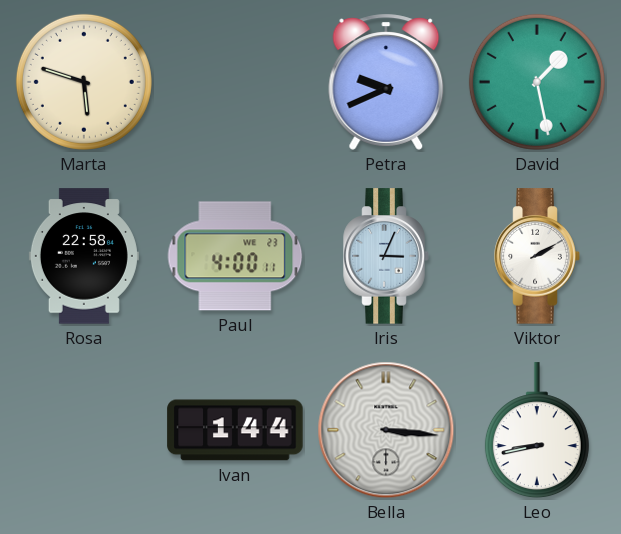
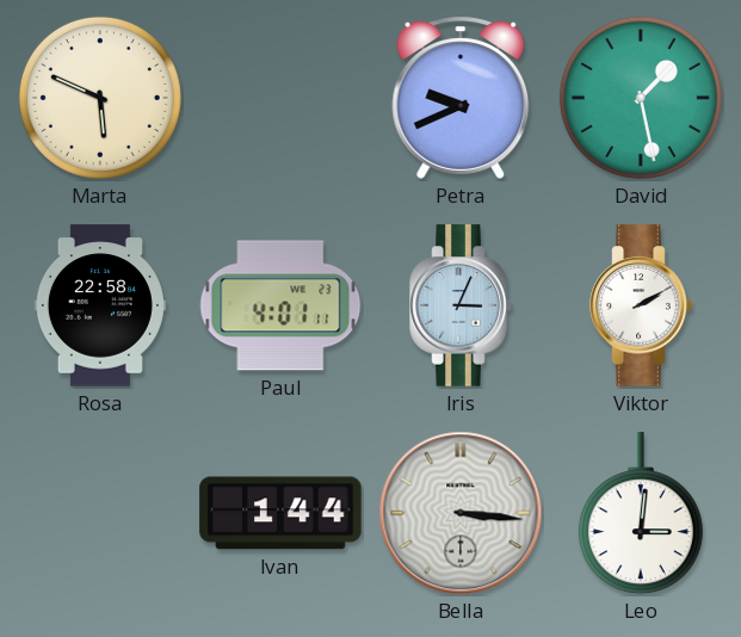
Marta: 5:48 -> 5:49 (100, 98)
Paul: 4:00 -> 4:01 (280, 305)
Leo: 8:43 -> 3:01 (641, 514)
